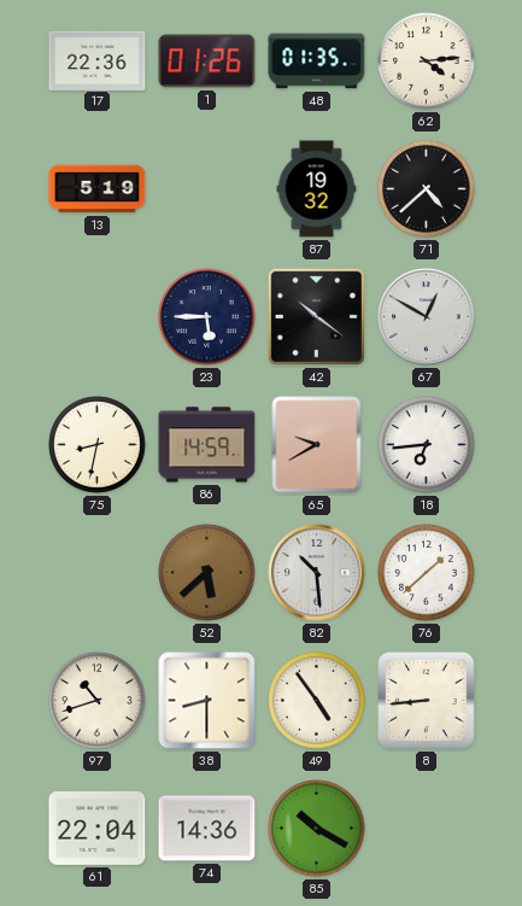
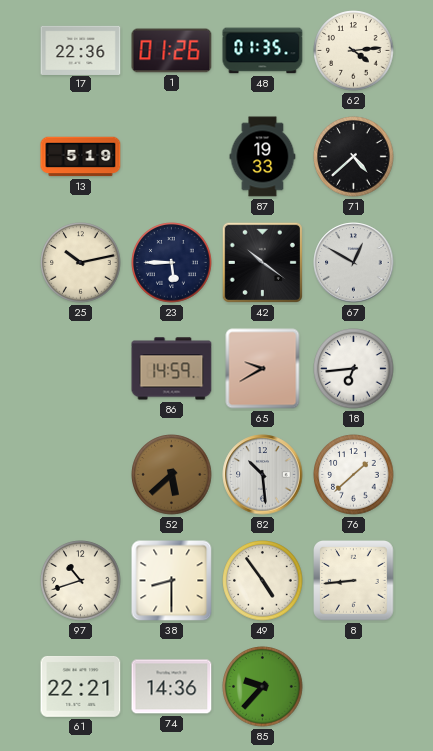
87: 19:32 -> 19:33 (263, 157)
25: none -> 10:13 (81, 263)
75: 8:32 -> none (98, 445)
61: 22:04 -> 22:21 (81, 686)
85: 10:20 -> 9:37 (263, 687)
